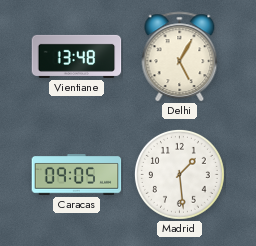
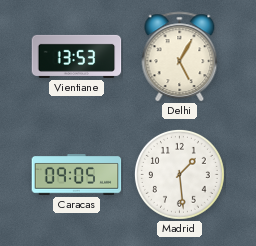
Vientiane: 13:48 -> 13:53 (77, 56)
